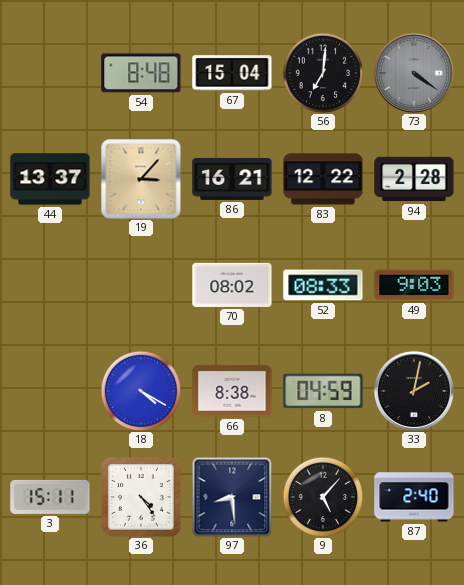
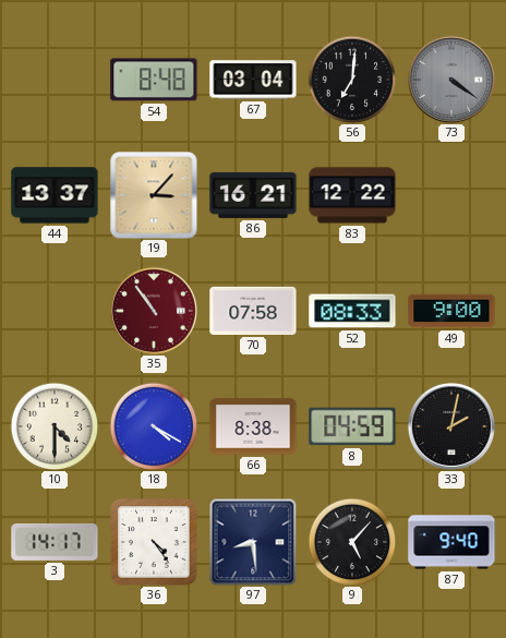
67: 15:04 -> 03:04 (253, 80)
94: 2:28 -> none (414, 179)
35: none -> 10:54 (154, 311)
70: 08:02 -> 07:58 (253, 311)
49: 9:03 -> 9:00 (451, 311)
10: none -> 4:30 (55, 426)
3: 15:11 -> 14:17 (55, 542)
87: 2:40 -> 9:40 (451, 542)
